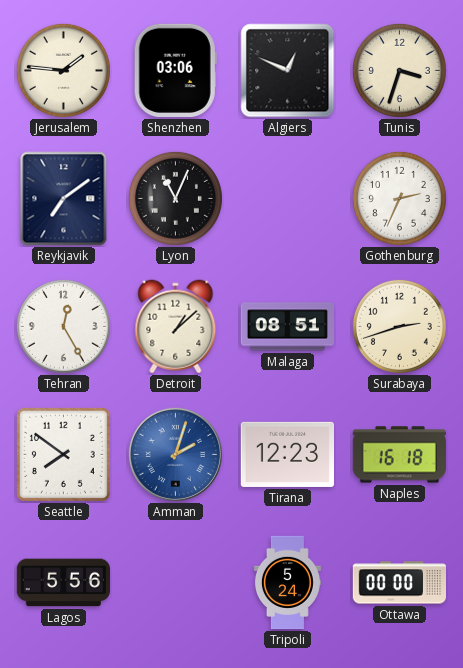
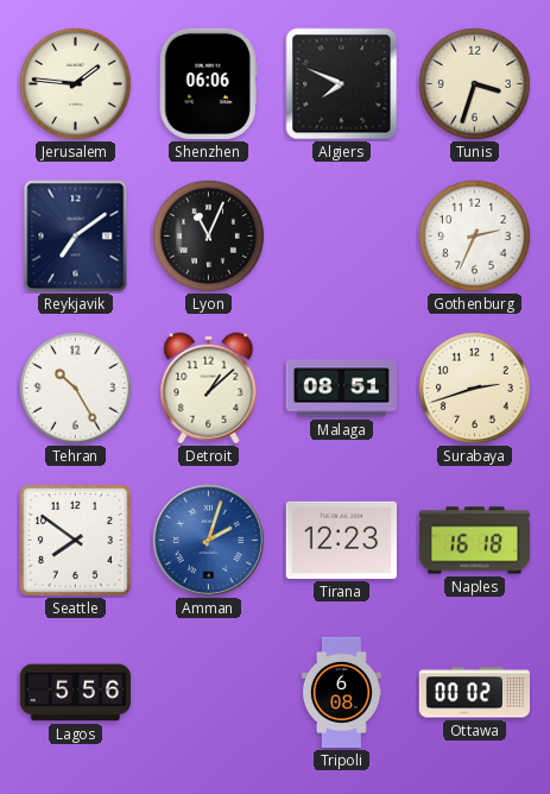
Shenzhen: 03:06 -> 06:06 (208, 83)
Algiers: 12:49 -> 7:49 (342, 84)
Tehran: 12:25 -> 10:25 (75, 387)
Tripoli: 5:24 -> 6:08 (341, 693)
Ottawa: 00:00 -> 00:02 (474, 693)
